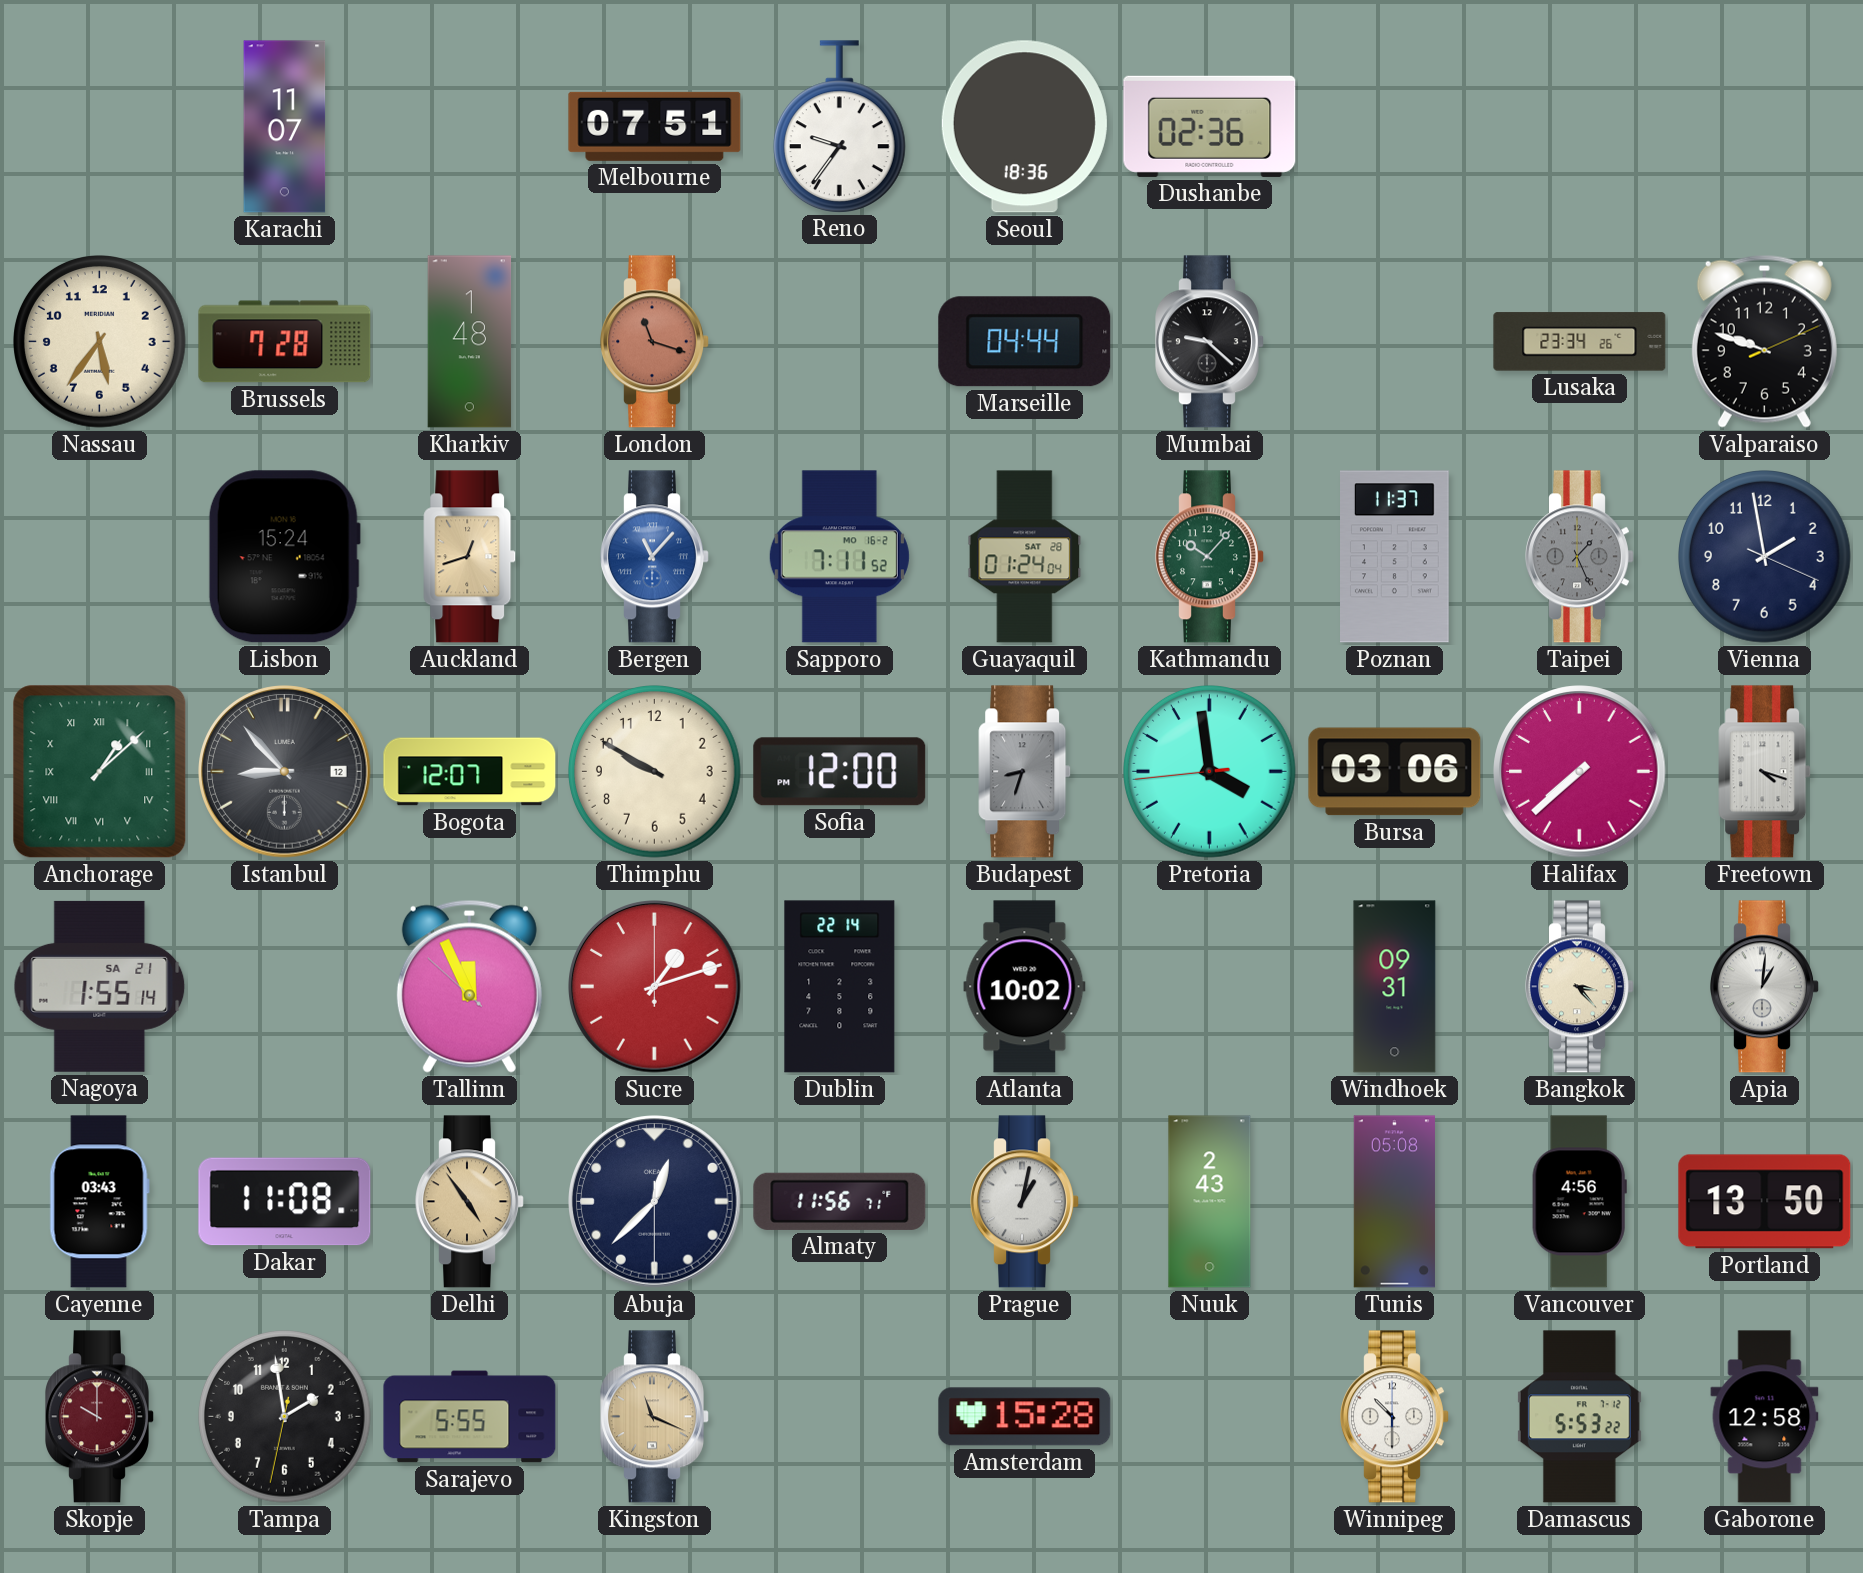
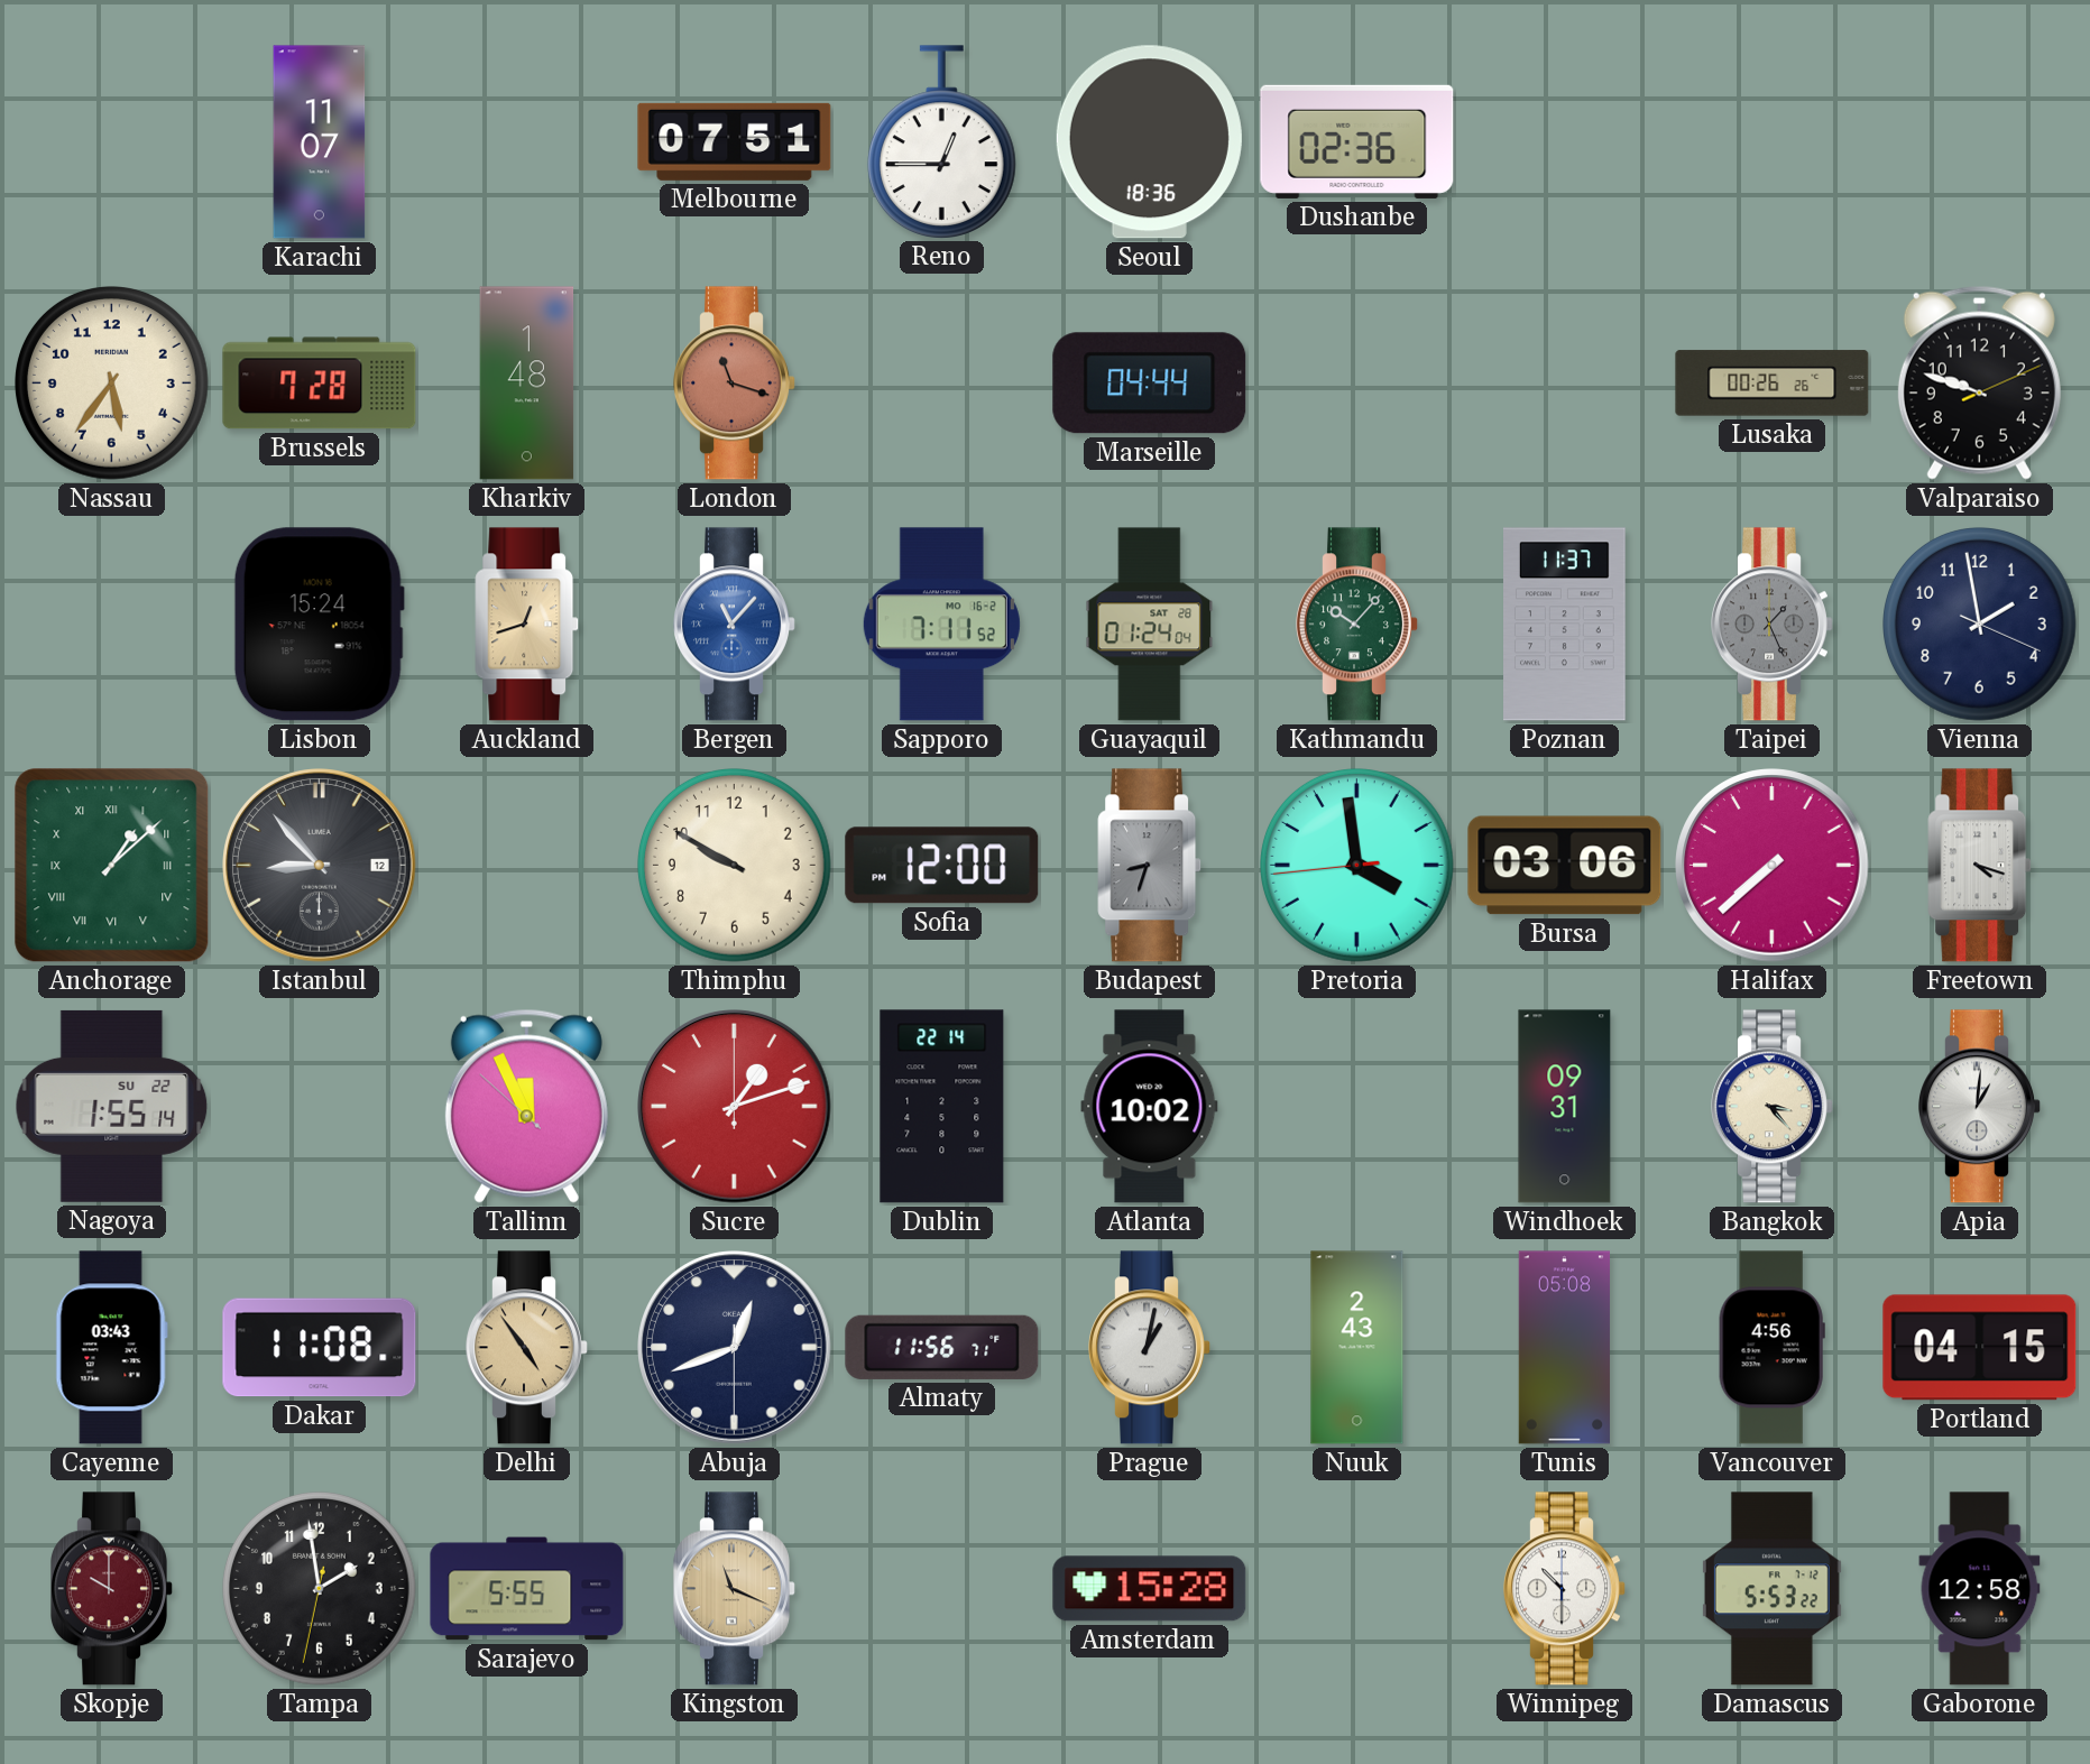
Reno: 9:36 -> 12:45 (941, 141)
Mumbai: 9:22 -> none (1210, 342)
Lusaka: 23:34 -> 00:26 (1773, 384)
Bogota: 12:07 -> none (470, 772)
Nagoya date: SA 21 -> SU 22 (112, 1106)
Abuja: 12:37 -> 12:41 (735, 1348)
Portland: 13:50 -> 04:15 (1980, 1348)
